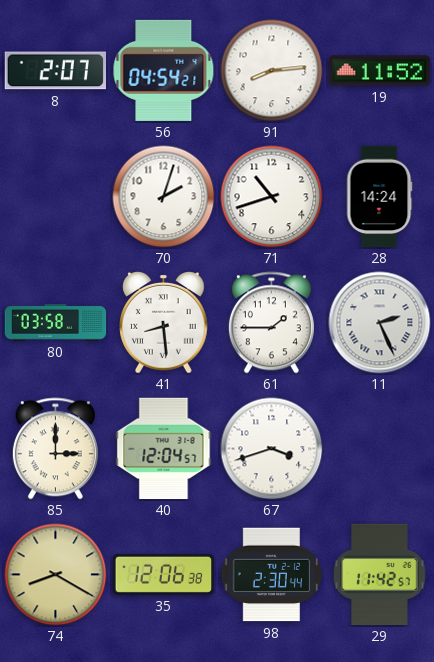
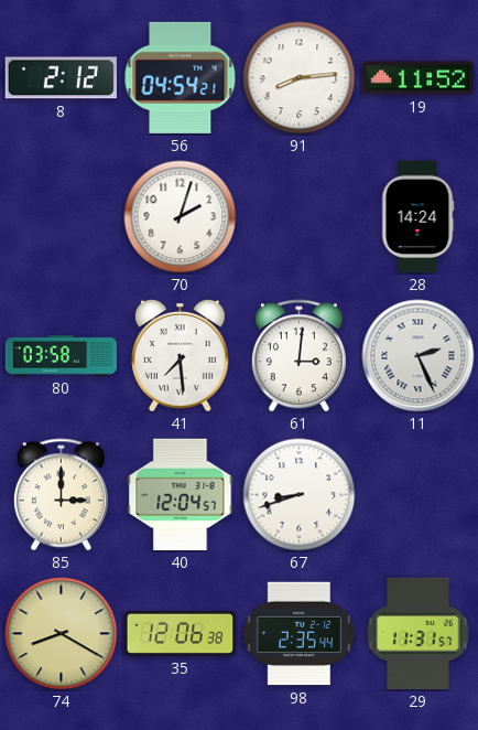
8: 2:07 -> 2:12 (61, 78)
71: 10:42 -> none (272, 197)
41: 8:29 -> 7:29 (181, 356)
61: 1:45 -> 3:01 (298, 356)
67: 3:42 -> 8:42 (300, 495)
98: 2:30 -> 2:35 (300, 634)
29: 11:42 -> 11:31 (419, 634)
